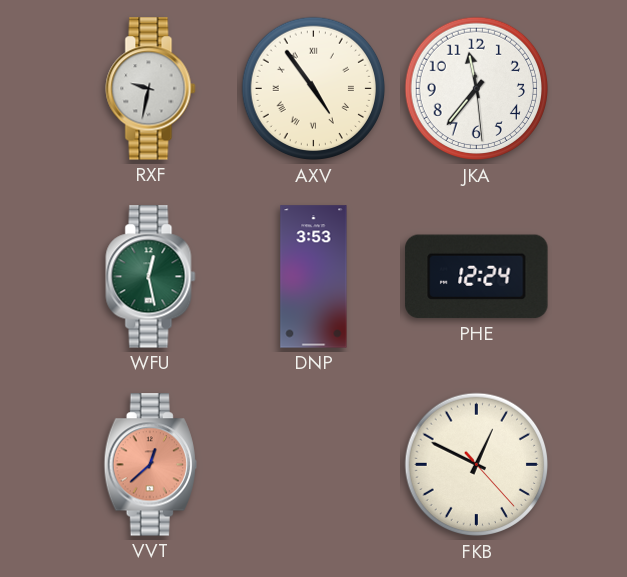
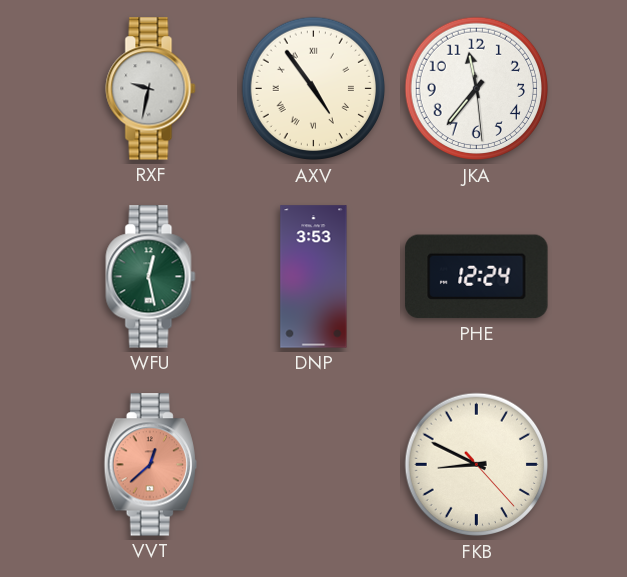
FKB: 12:49 -> 8:49 (477, 465)
